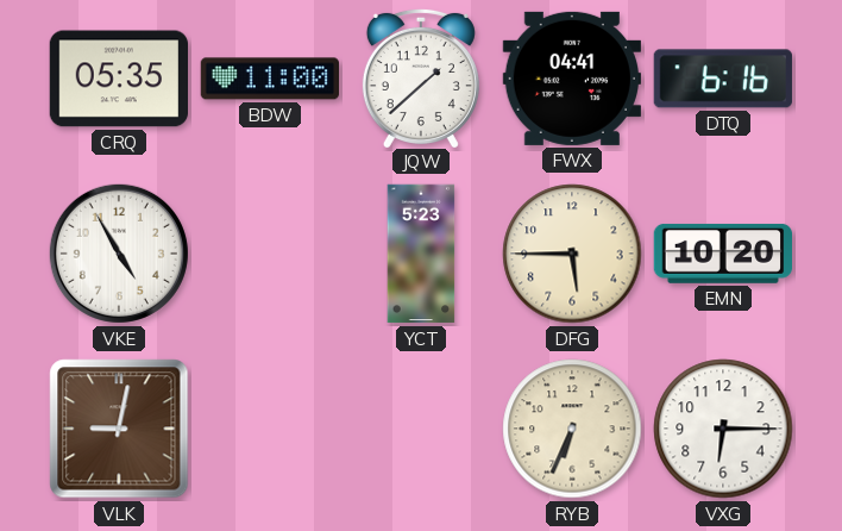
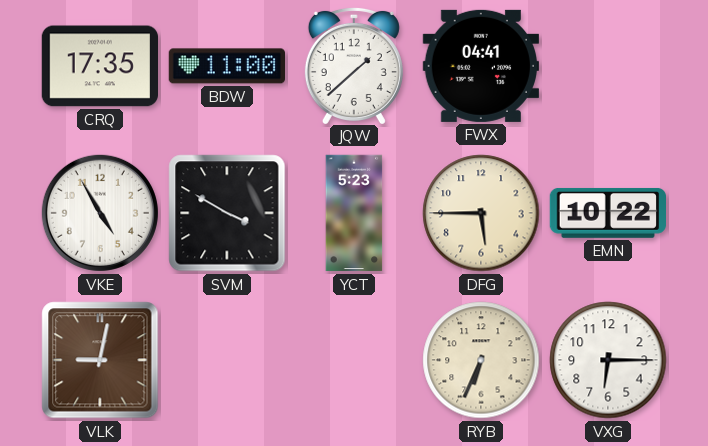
CRQ: 05:35 -> 17:35 (99, 66)
DTQ: 6:16 -> none (723, 79)
SVM: none -> 3:50 (227, 213)
EMN: 10:20 -> 10:22 (607, 213)
